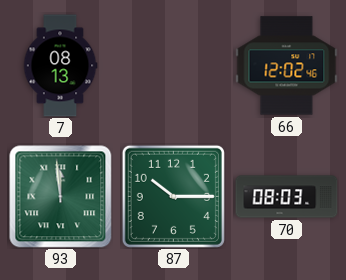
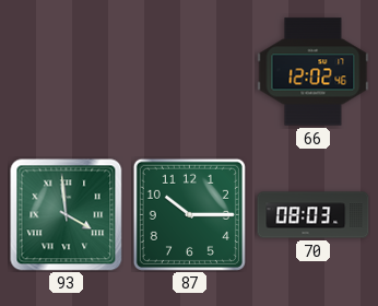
7: 08:13 -> none (60, 66)
93: 11:59 -> 3:59 (67, 215)
